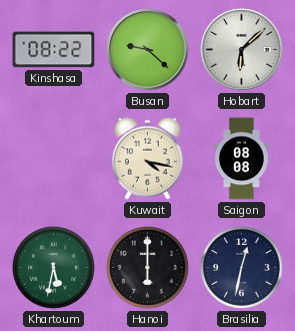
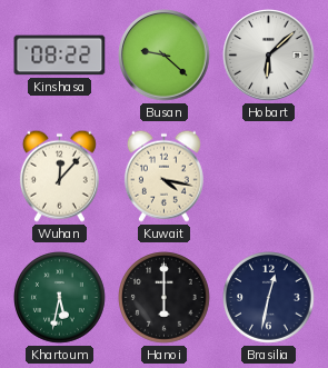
Wuhan: none -> 12:07 (59, 176)
Saigon: 08:08 -> none (242, 159)
